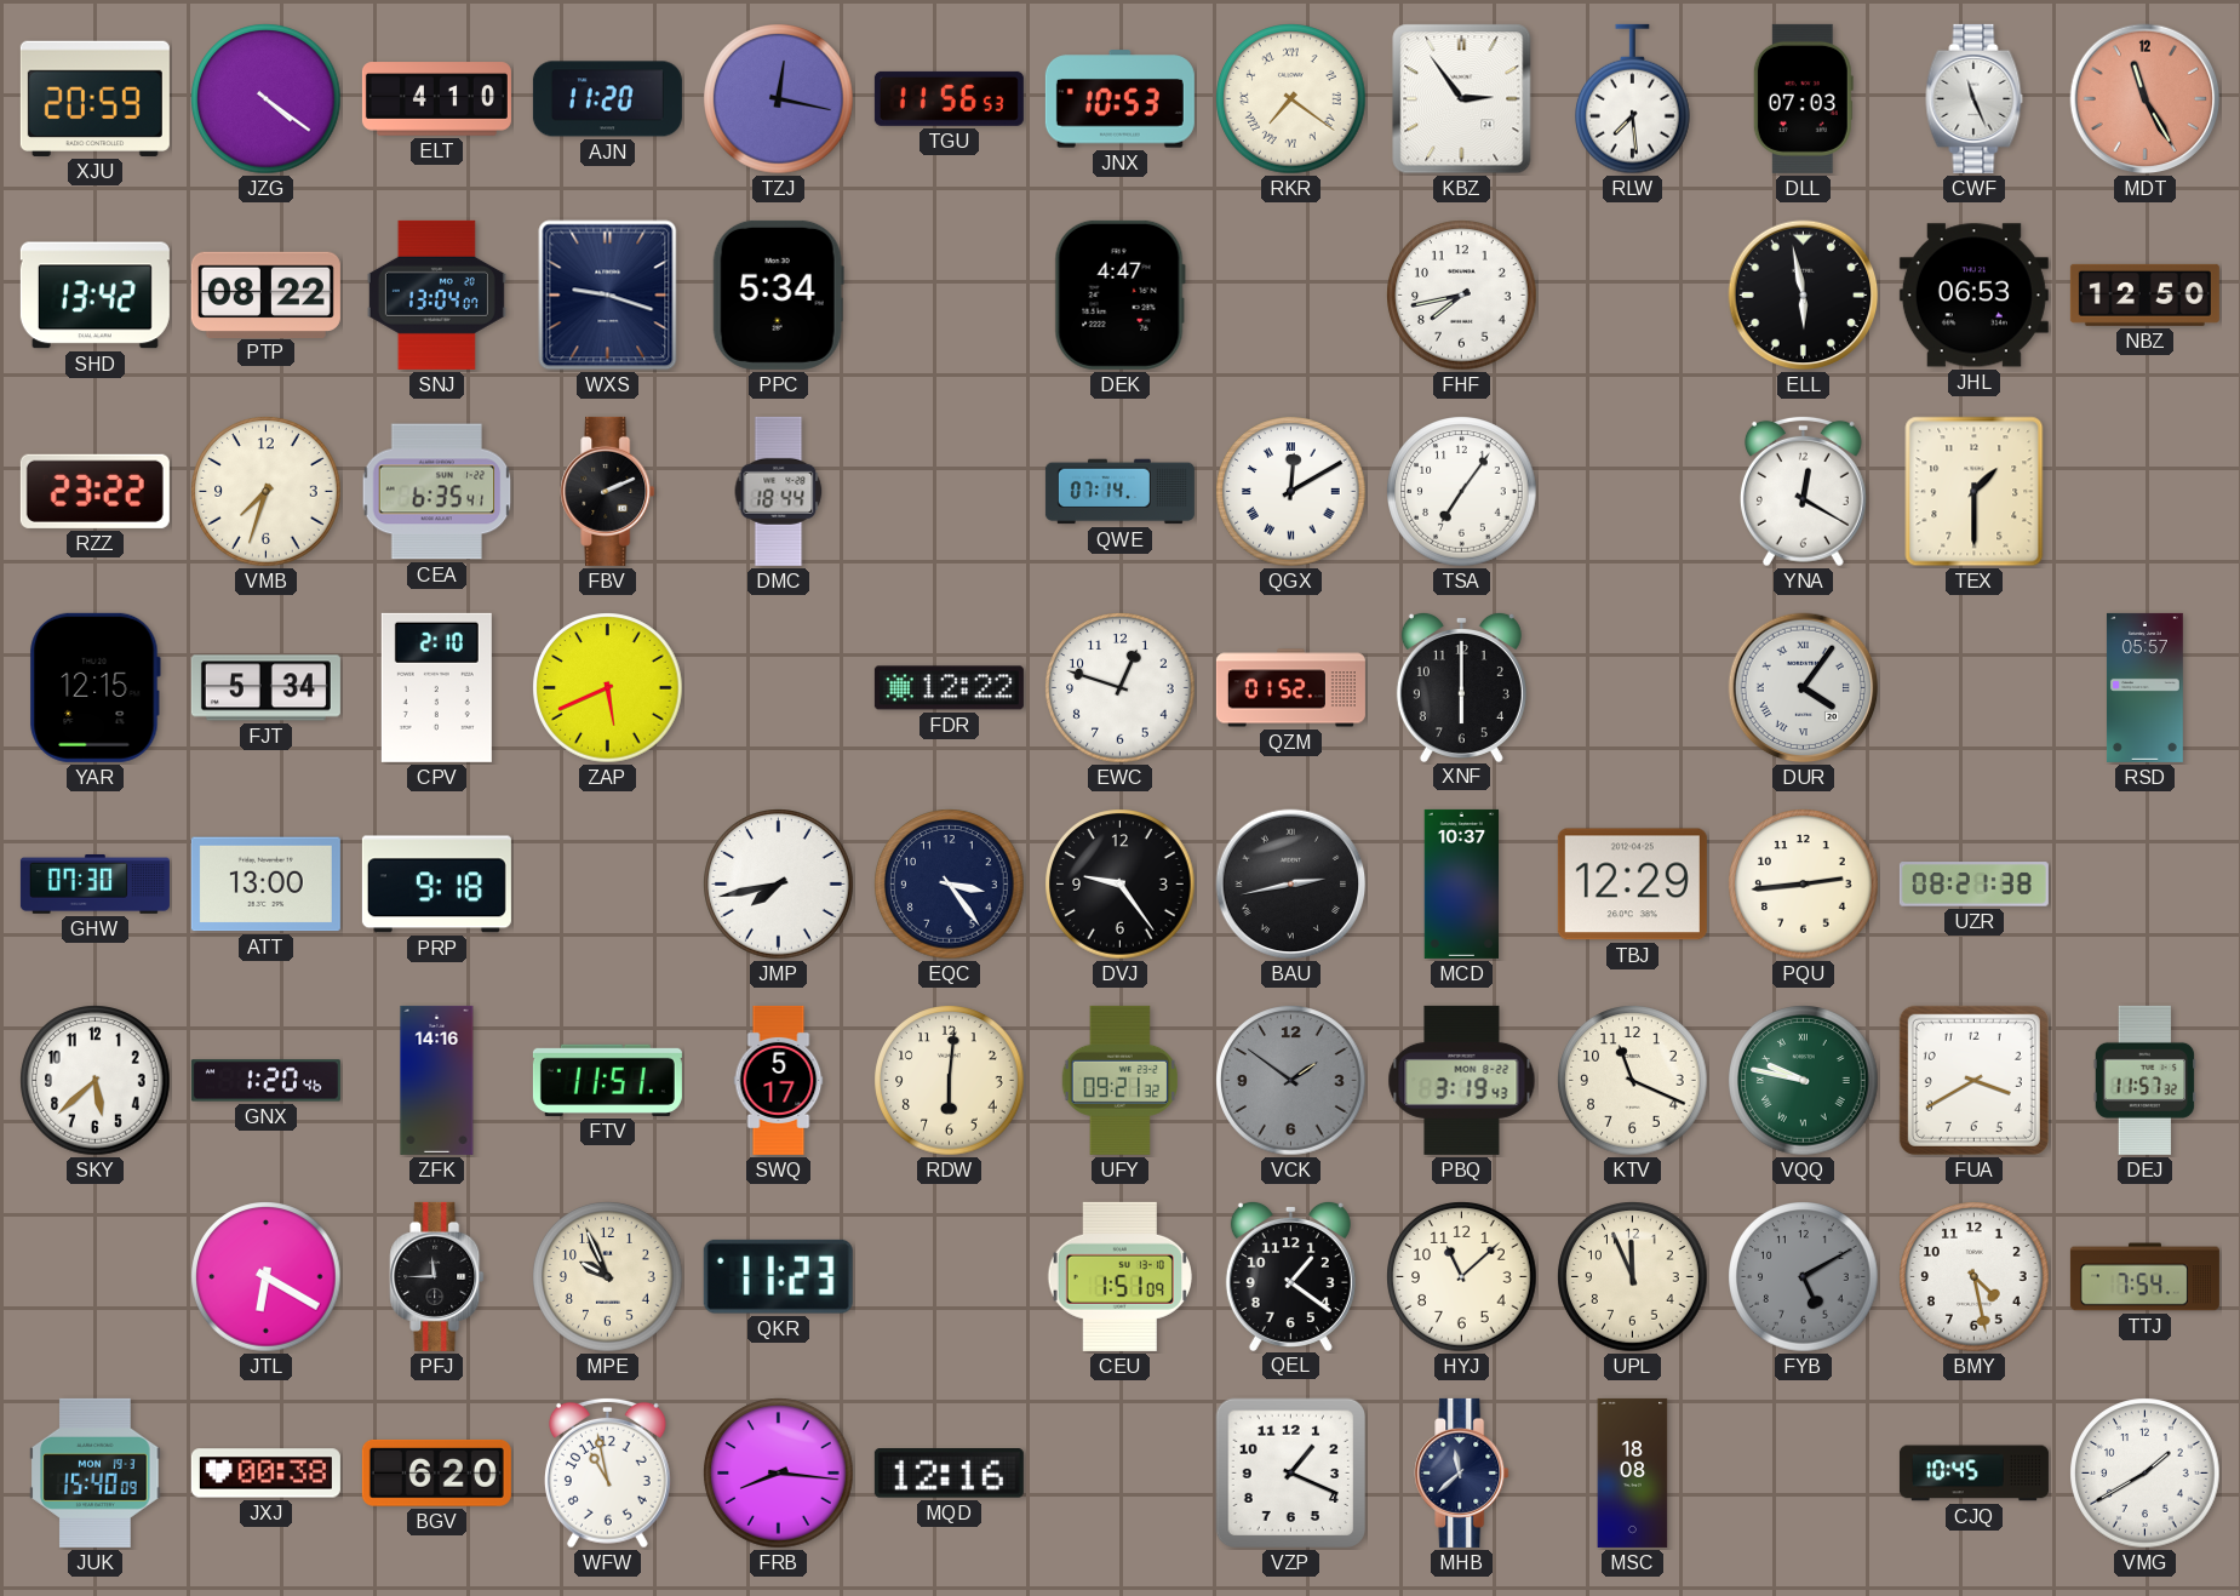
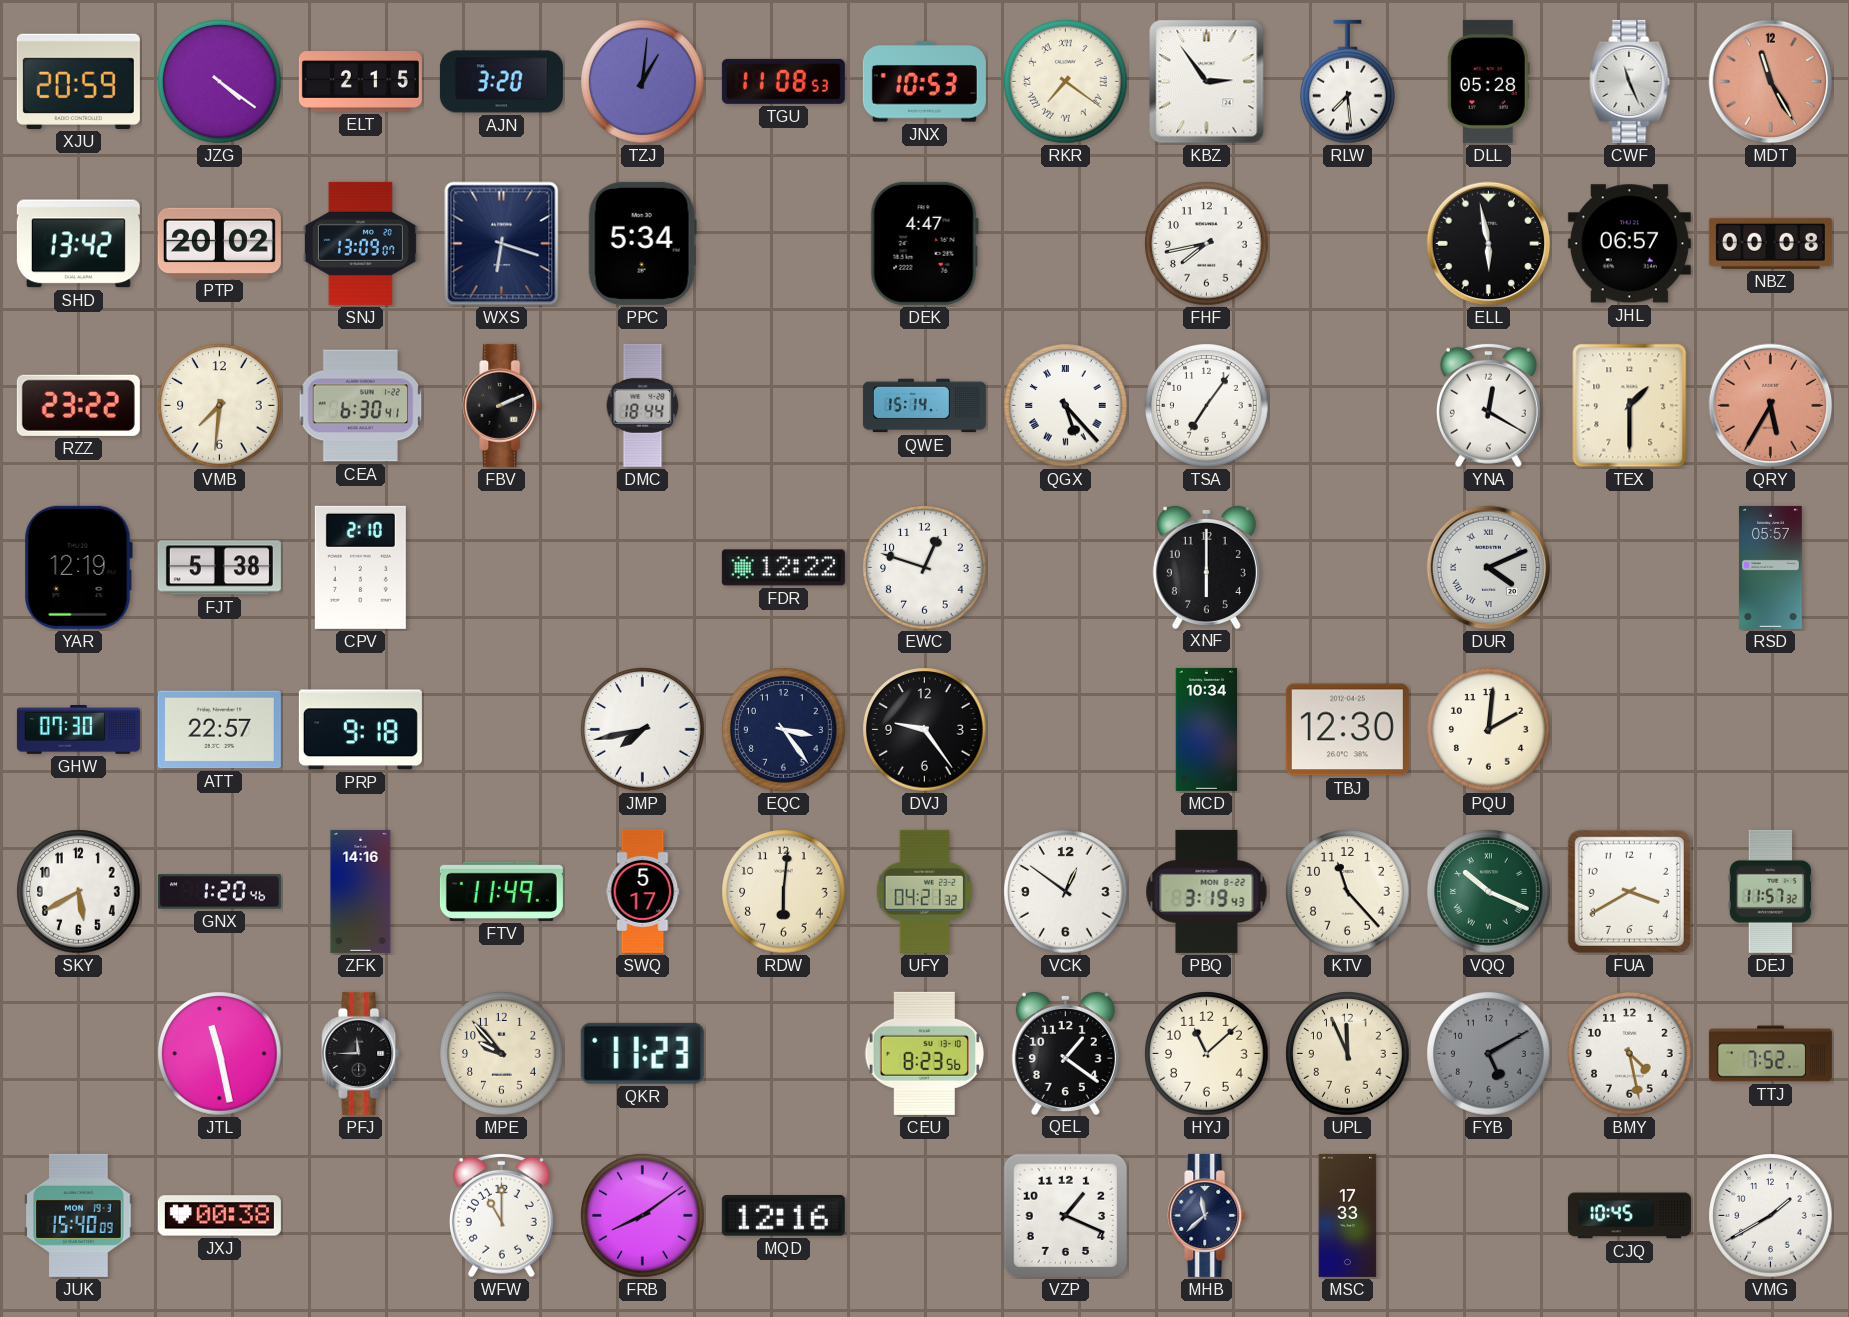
ELT: 4:10 -> 2:15 (360, 82)
AJN: 11:20 -> 3:20 (501, 82)
TZJ: 12:17 -> 1:01 (643, 82)
TGU: 11:56 -> 11:08 (783, 81)
DLL: 07:03 -> 05:28 (1488, 81)
PTP: 08:22 -> 20:02 (219, 243)
SNJ: 13:04 -> 13:09 (360, 243)
WXS: 9:18 -> 6:18 (502, 244)
JHL: 06:53 -> 06:57 (1629, 244)
NBZ: 12:50 -> 00:08 (1770, 243)
VMB: 7:33 -> 7:31 (220, 406)
CEA: 6:35 -> 6:30 (361, 406)
QWE: 07:14 -> 15:14 (924, 406)
QGX: 12:10 -> 5:23 (1066, 406)
QRY: none -> 5:35 (1771, 406)
YAR: 12:15 -> 12:19 (78, 567)
FJT: 5:34 -> 5:38 (219, 568)
ZAP: 5:41 -> none (608, 688)
QZM: 01:52 -> none (1290, 688)
DUR: 4:06 -> 4:11 (1489, 568)
ATT: 13:00 -> 22:57 (219, 730)
BAU: 2:43 -> none (1291, 885)
MCD: 10:37 -> 10:34 (1207, 729)
TBJ: 12:29 -> 12:30 (1347, 730)
PQU: 2:44 -> 2:01 (1489, 730)
UZR: 08:21 -> none (1973, 885)
SKY: 5:38 -> 5:40 (79, 892)
FTV: 11:51 -> 11:49 (501, 891)
UFY: 09:21 -> 04:21 (924, 891)
VCK: 1:51 -> 12:51 (1066, 892)
VCK dial: grey -> white (1066, 892)
KTV: 11:19 -> 11:23 (1348, 892)
VQQ: 9:47 -> 10:19 (1489, 892)
JTL: 6:20 -> 11:28 (220, 1054)
MPE: 9:56 -> 9:53 (502, 1054)
CEU: 1:51 -> 8:23 (924, 1053)
TTJ: 7:54 -> 7:52 (1770, 1054)
BGV: 6:20 -> none (436, 1472)
WFW: 10:58 -> 11:00 (501, 1215)
FRB: 8:16 -> 8:09 (643, 1216)
MSC: 18:08 -> 17:33 (1348, 1215)
